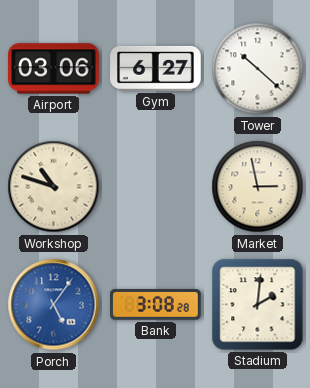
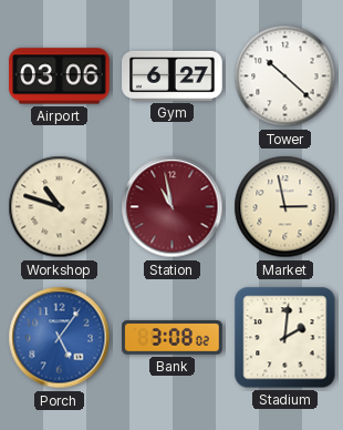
Station: none -> 10:58 (173, 207)
Bank: 3:08:28 -> 3:08:02 (173, 338)
